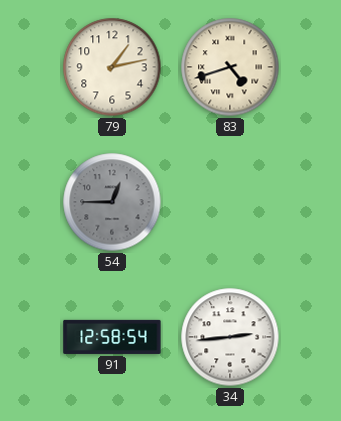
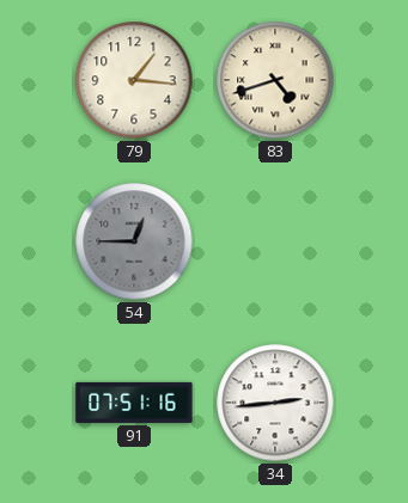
79: 1:13 -> 1:16 (134, 80)
91: 12:58 -> 07:51 (134, 403)
